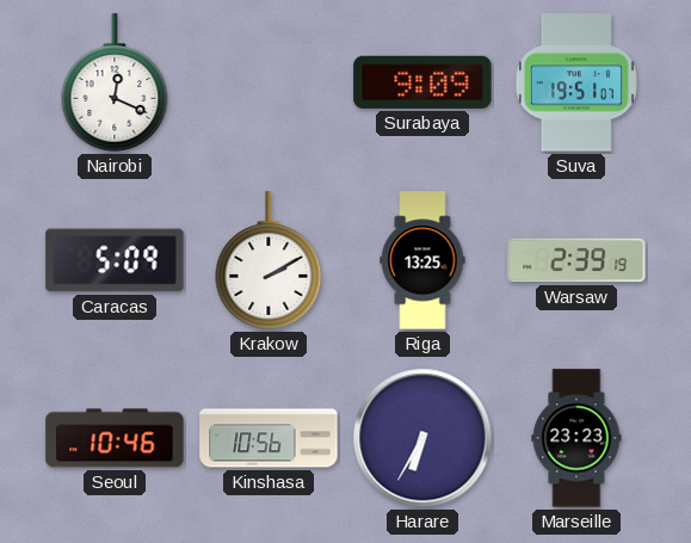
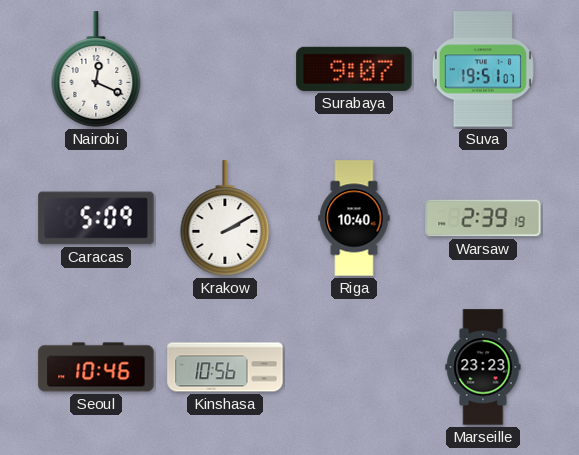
Surabaya: 9:09 -> 9:07 (354, 69)
Riga: 13:25 -> 10:40 (354, 218)
Harare: 6:35 -> none (422, 438)
